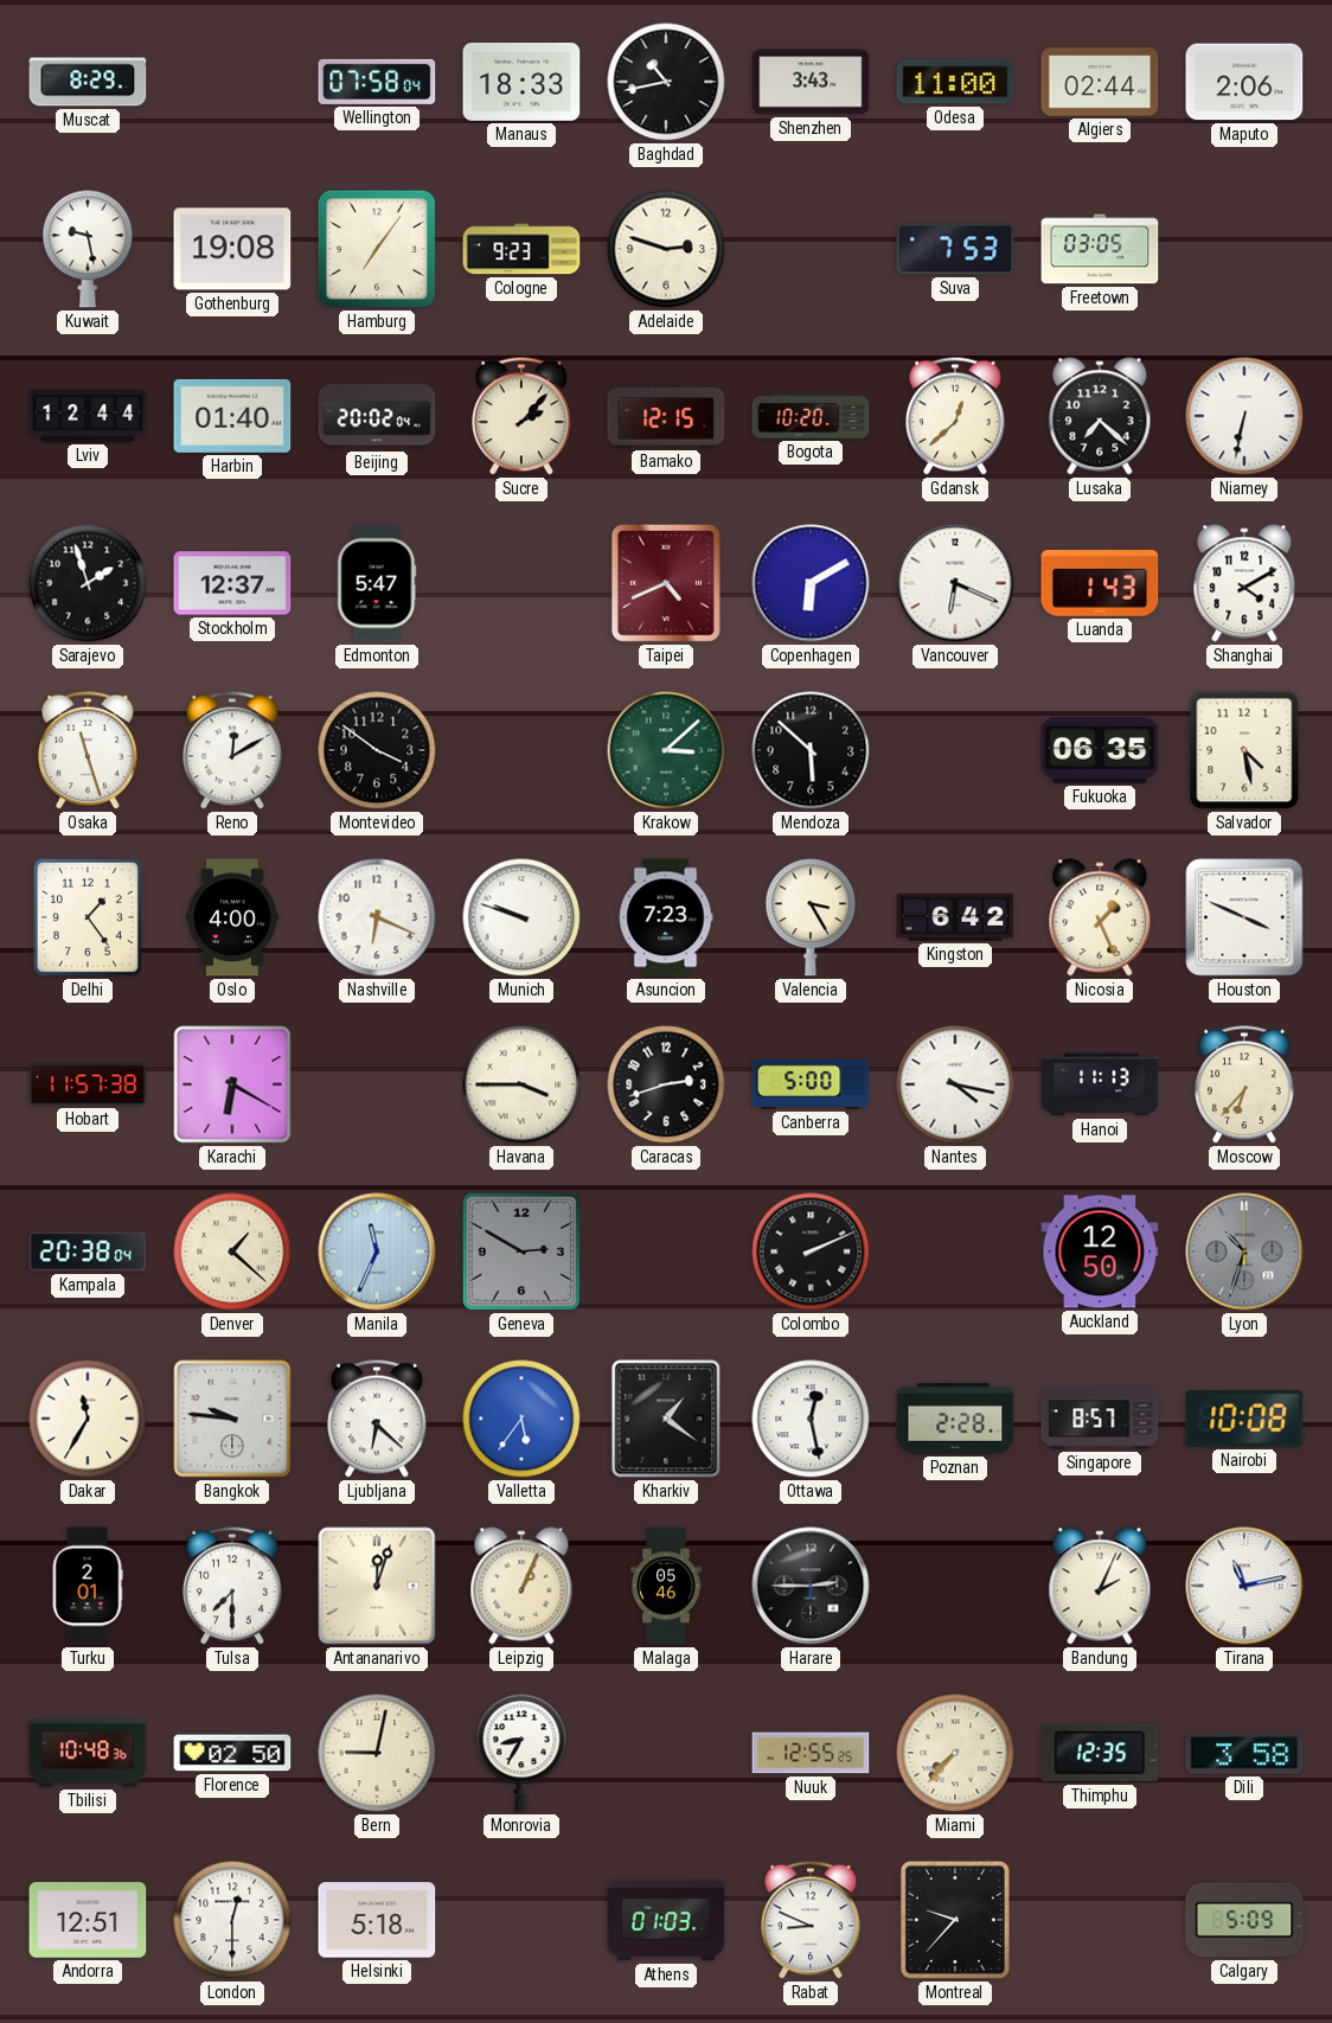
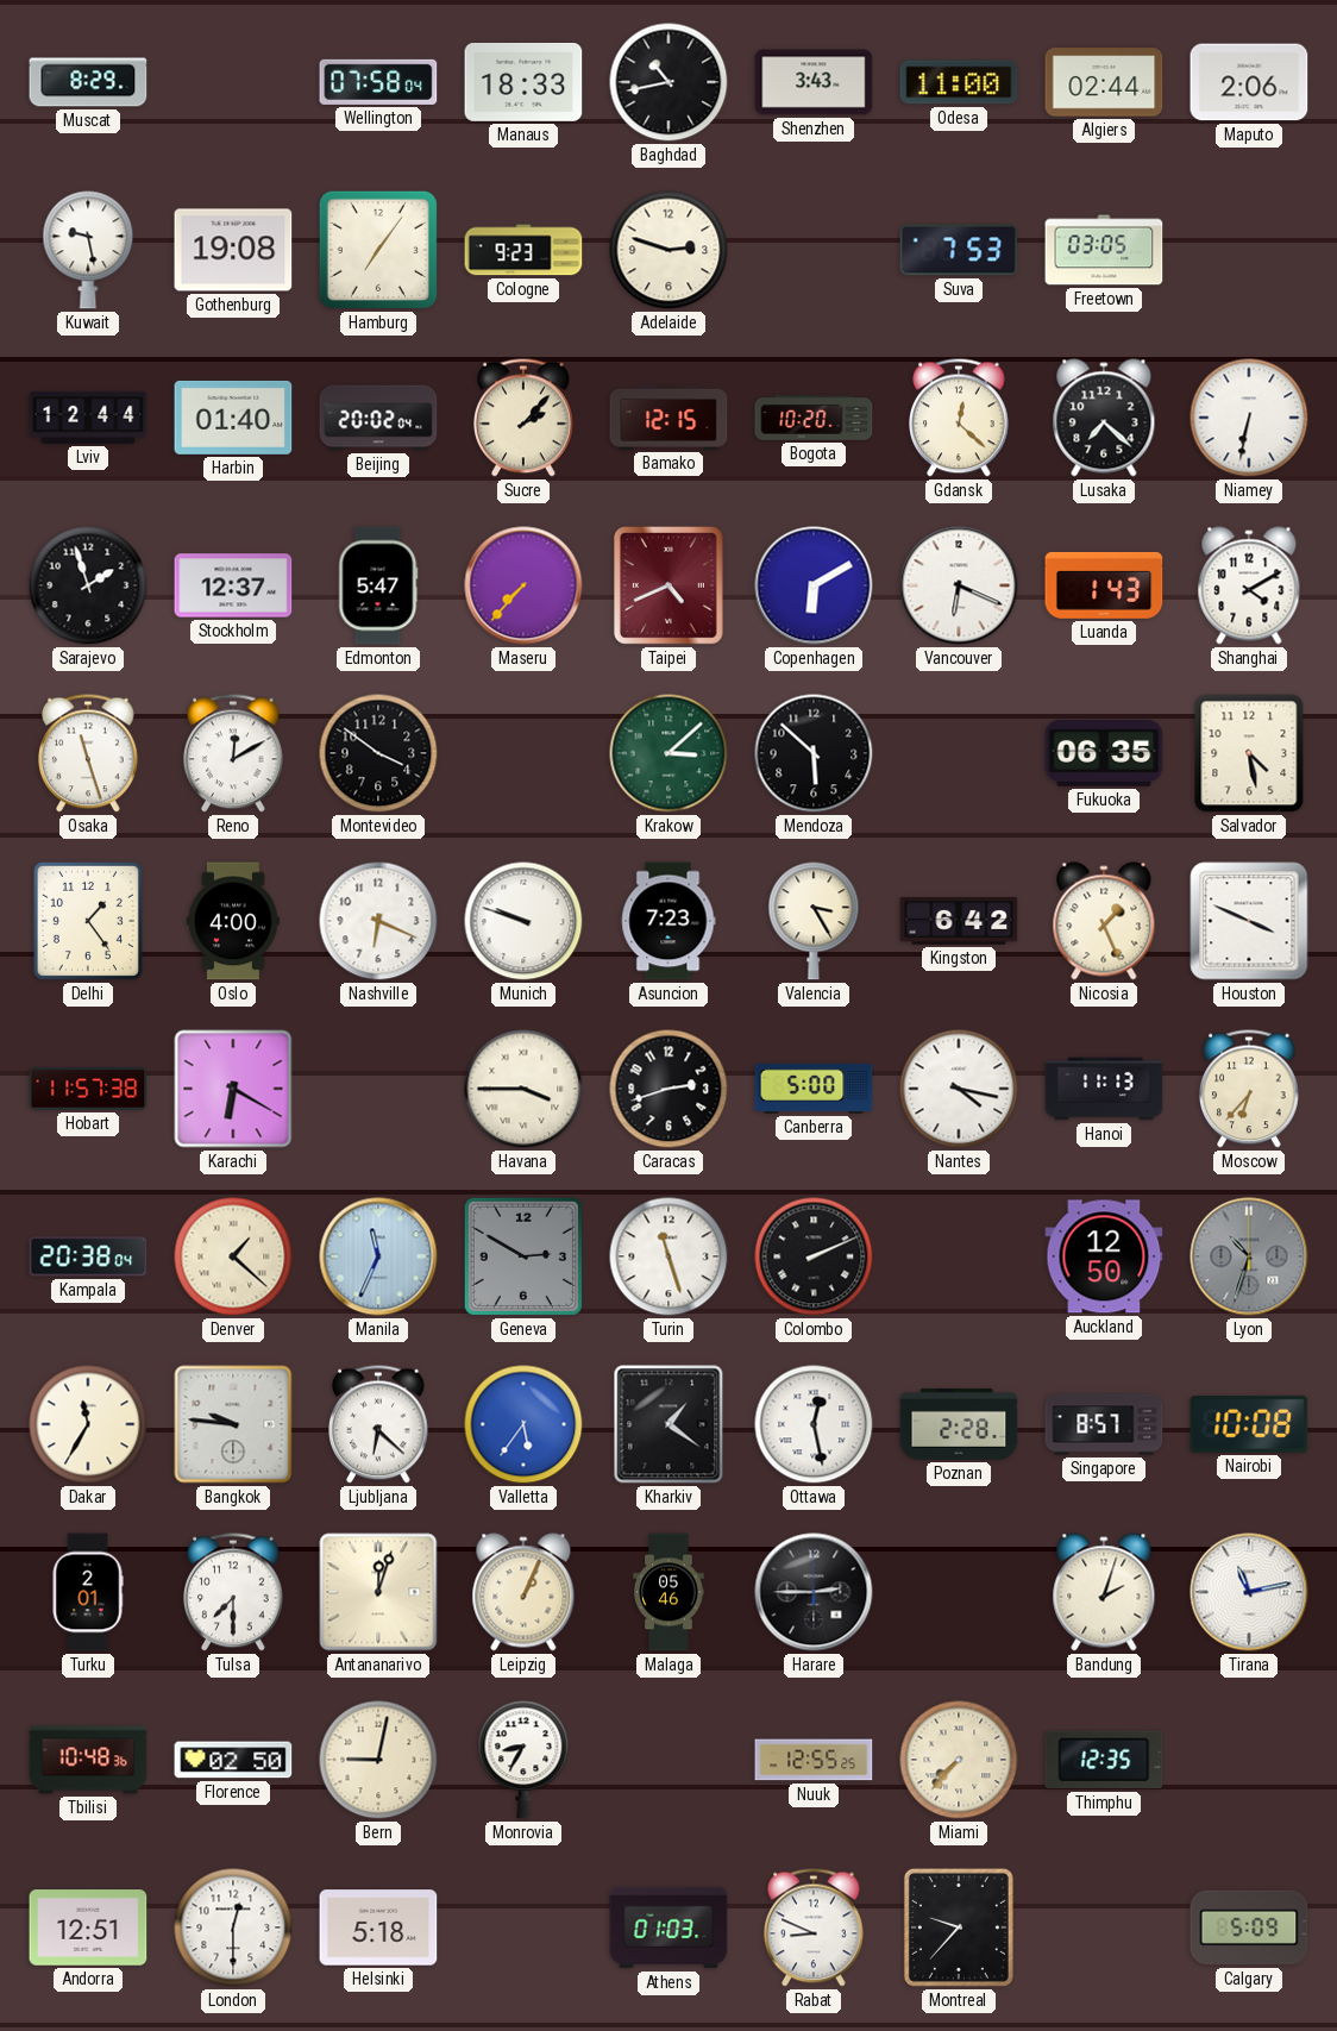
Gdansk: 12:38 -> 12:22 (960, 418)
Maseru: none -> 7:37 (523, 585)
Turin: none -> 11:27 (668, 1256)
Bandung: 2:04 -> 2:03 (1104, 1592)
Dili: 3:58 -> none (1244, 1753)
